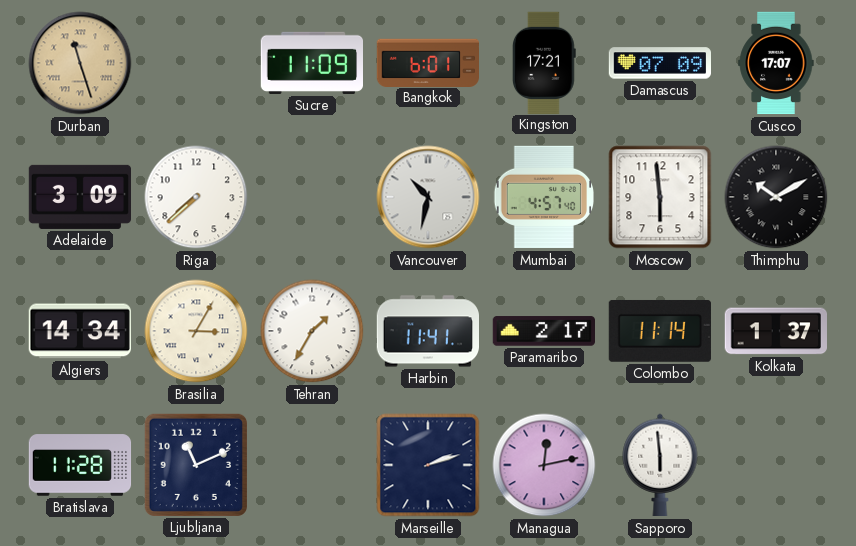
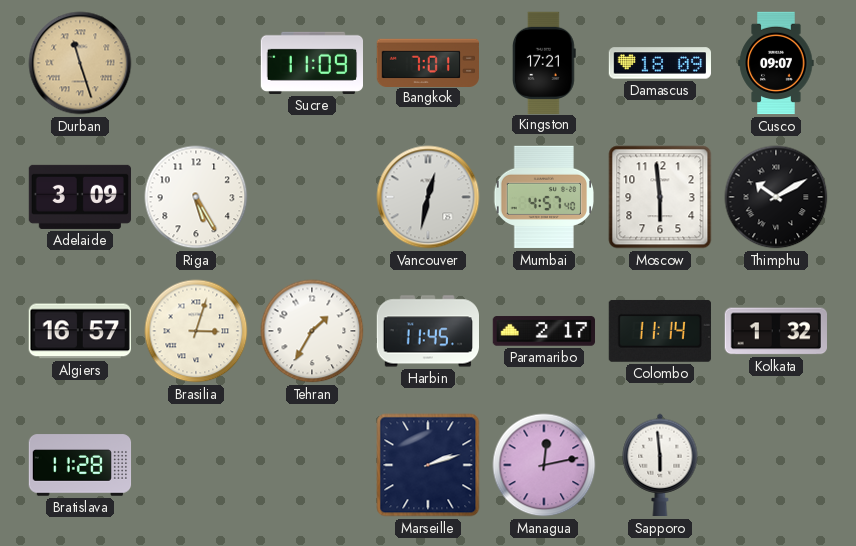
Bangkok: 6:01 -> 7:01 (427, 62)
Damascus: 07:09 -> 18:09 (659, 63)
Cusco: 17:07 -> 09:07 (776, 63)
Riga: 7:38 -> 5:25 (196, 197)
Vancouver: 10:32 -> 12:32 (428, 197)
Algiers: 14:34 -> 16:57 (80, 331)
Brasilia: 3:05 -> 3:03 (196, 331)
Harbin: 11:41 -> 11:45 (427, 331)
Kolkata: 1:37 -> 1:32 (775, 331)
Ljubljana: 11:11 -> none (196, 465)
